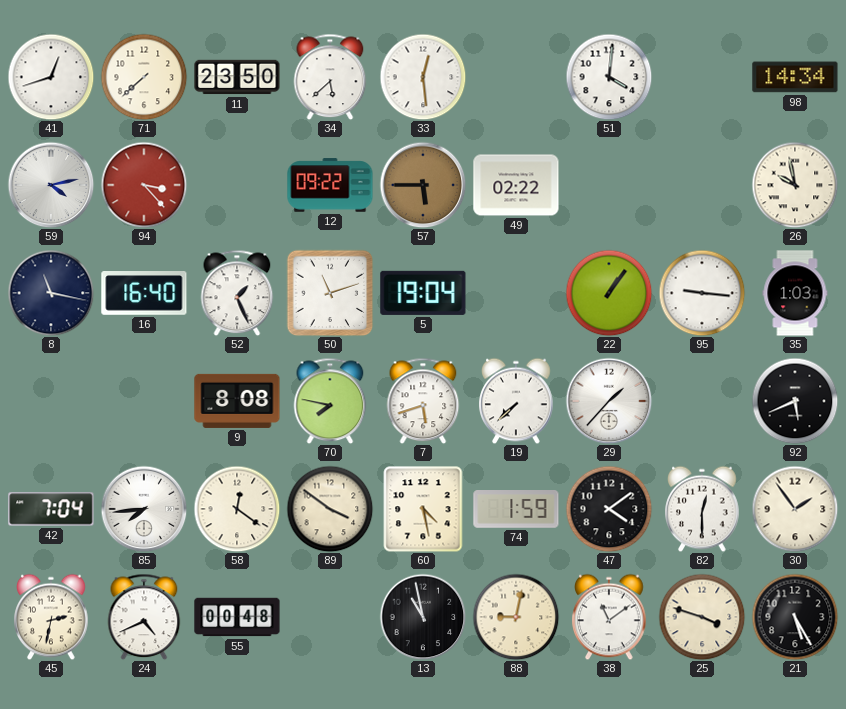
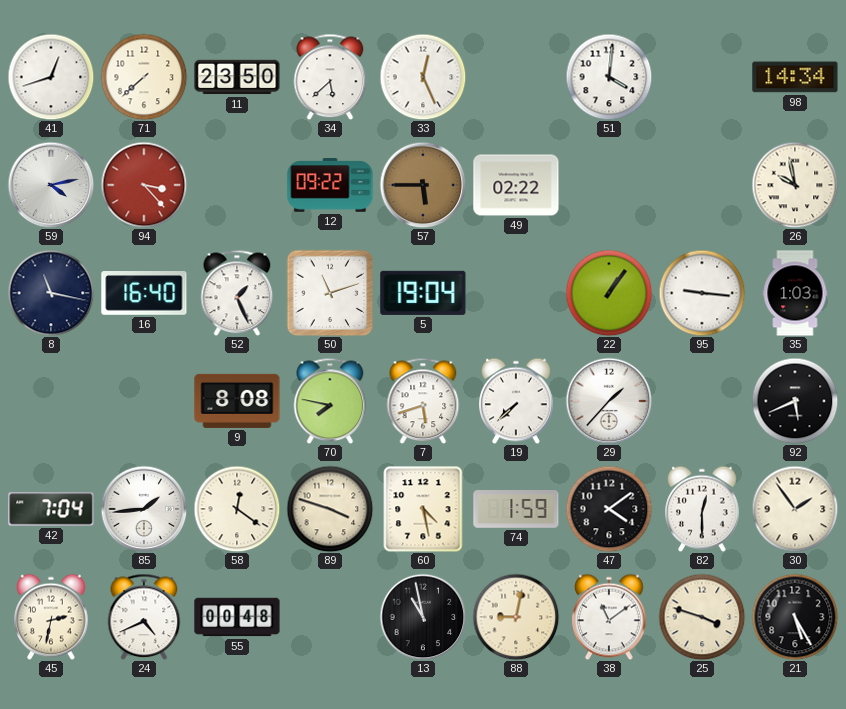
33: 12:29 -> 12:26 (423, 77)
85: 7:44 -> 1:44 (144, 509)
89: 3:51 -> 3:48 (330, 509)
